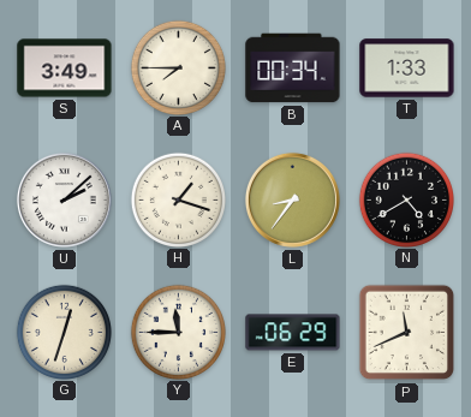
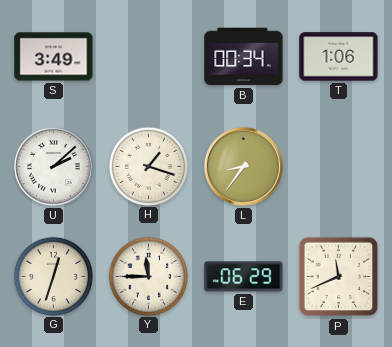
A: 7:45 -> none (178, 67)
T: 1:33 -> 1:06 (339, 57)
N: 4:40 -> none (406, 199)
